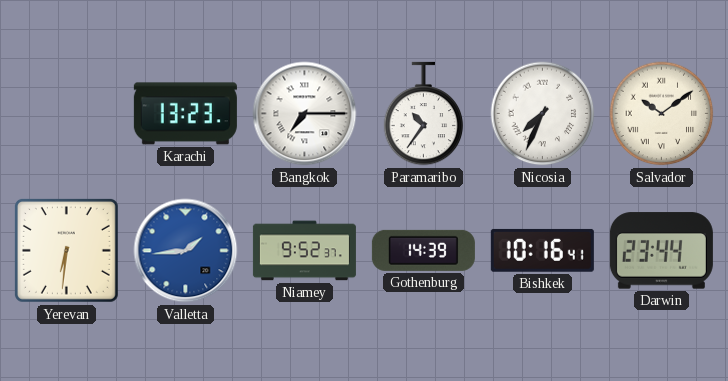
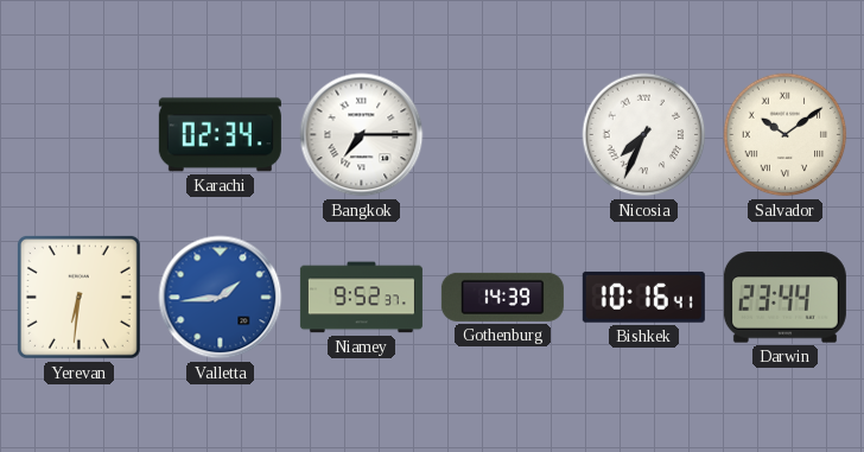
Karachi: 13:23 -> 02:34 (220, 135)
Paramaribo: 10:36 -> none (424, 114)
